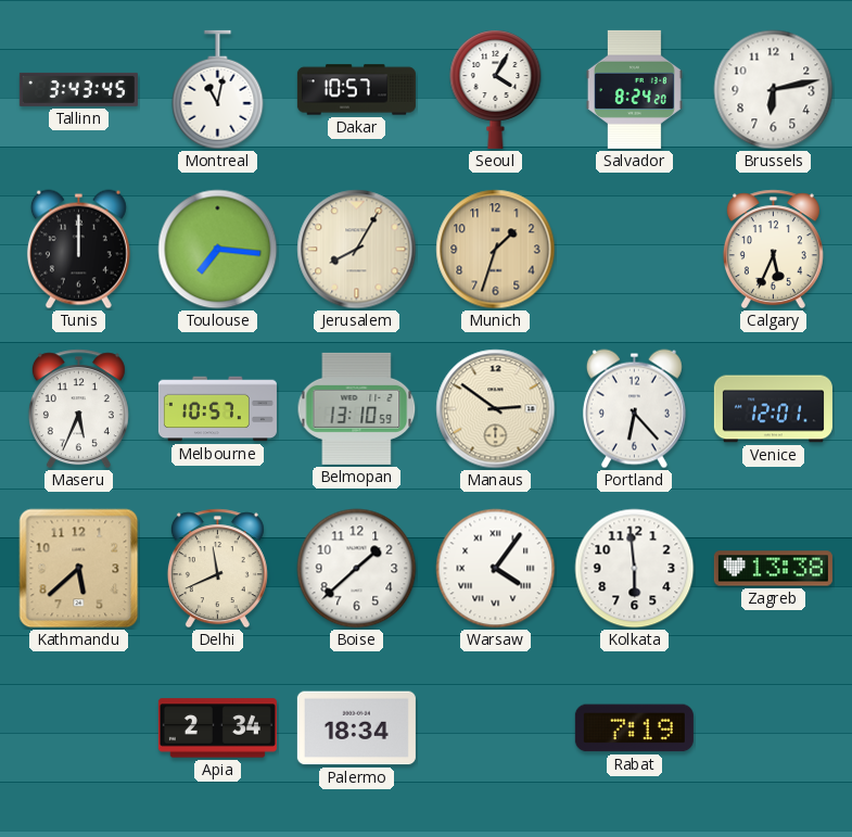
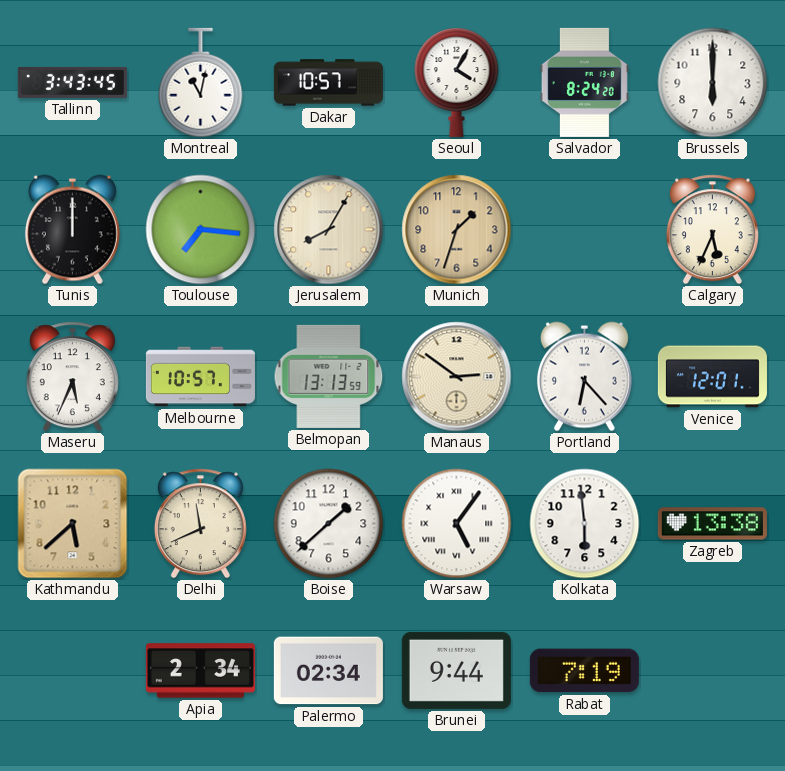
Brussels: 6:13 -> 6:00 (713, 83)
Belmopan: 13:10 -> 13:13 (329, 376)
Warsaw: 4:06 -> 5:06 (457, 524)
Palermo: 18:34 -> 02:34 (328, 671)
Brunei: none -> 9:44 (456, 670)
